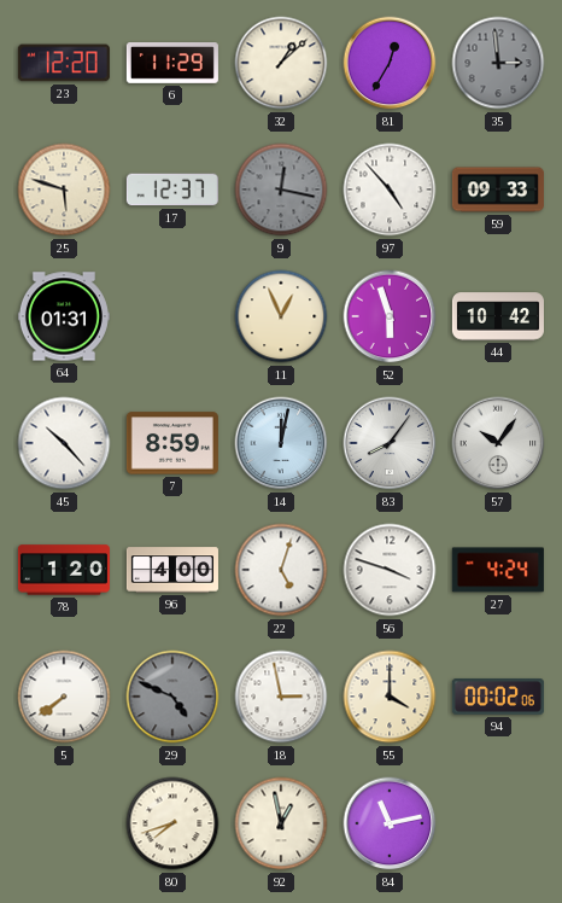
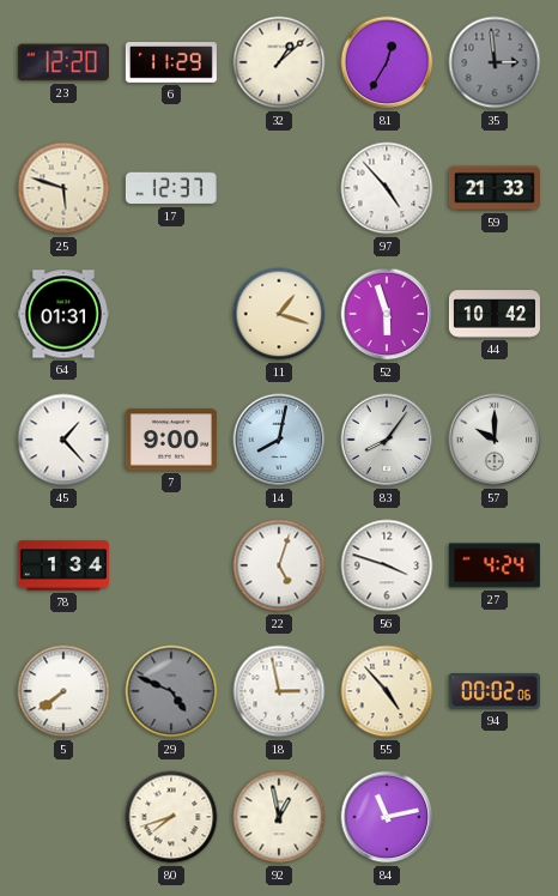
9: 12:17 -> none (281, 190)
59: 09:33 -> 21:33 (495, 188)
11: 12:56 -> 1:18 (279, 314)
45: 10:23 -> 1:23 (63, 440)
7: 8:59 -> 9:00 (171, 440)
14: 12:02 -> 8:02 (279, 440)
57: 10:06 -> 10:00 (495, 440)
78: 1:20 -> 1:34 (63, 565)
96: 4:00 -> none (172, 570)
55: 4:00 -> 4:53 (387, 691)
